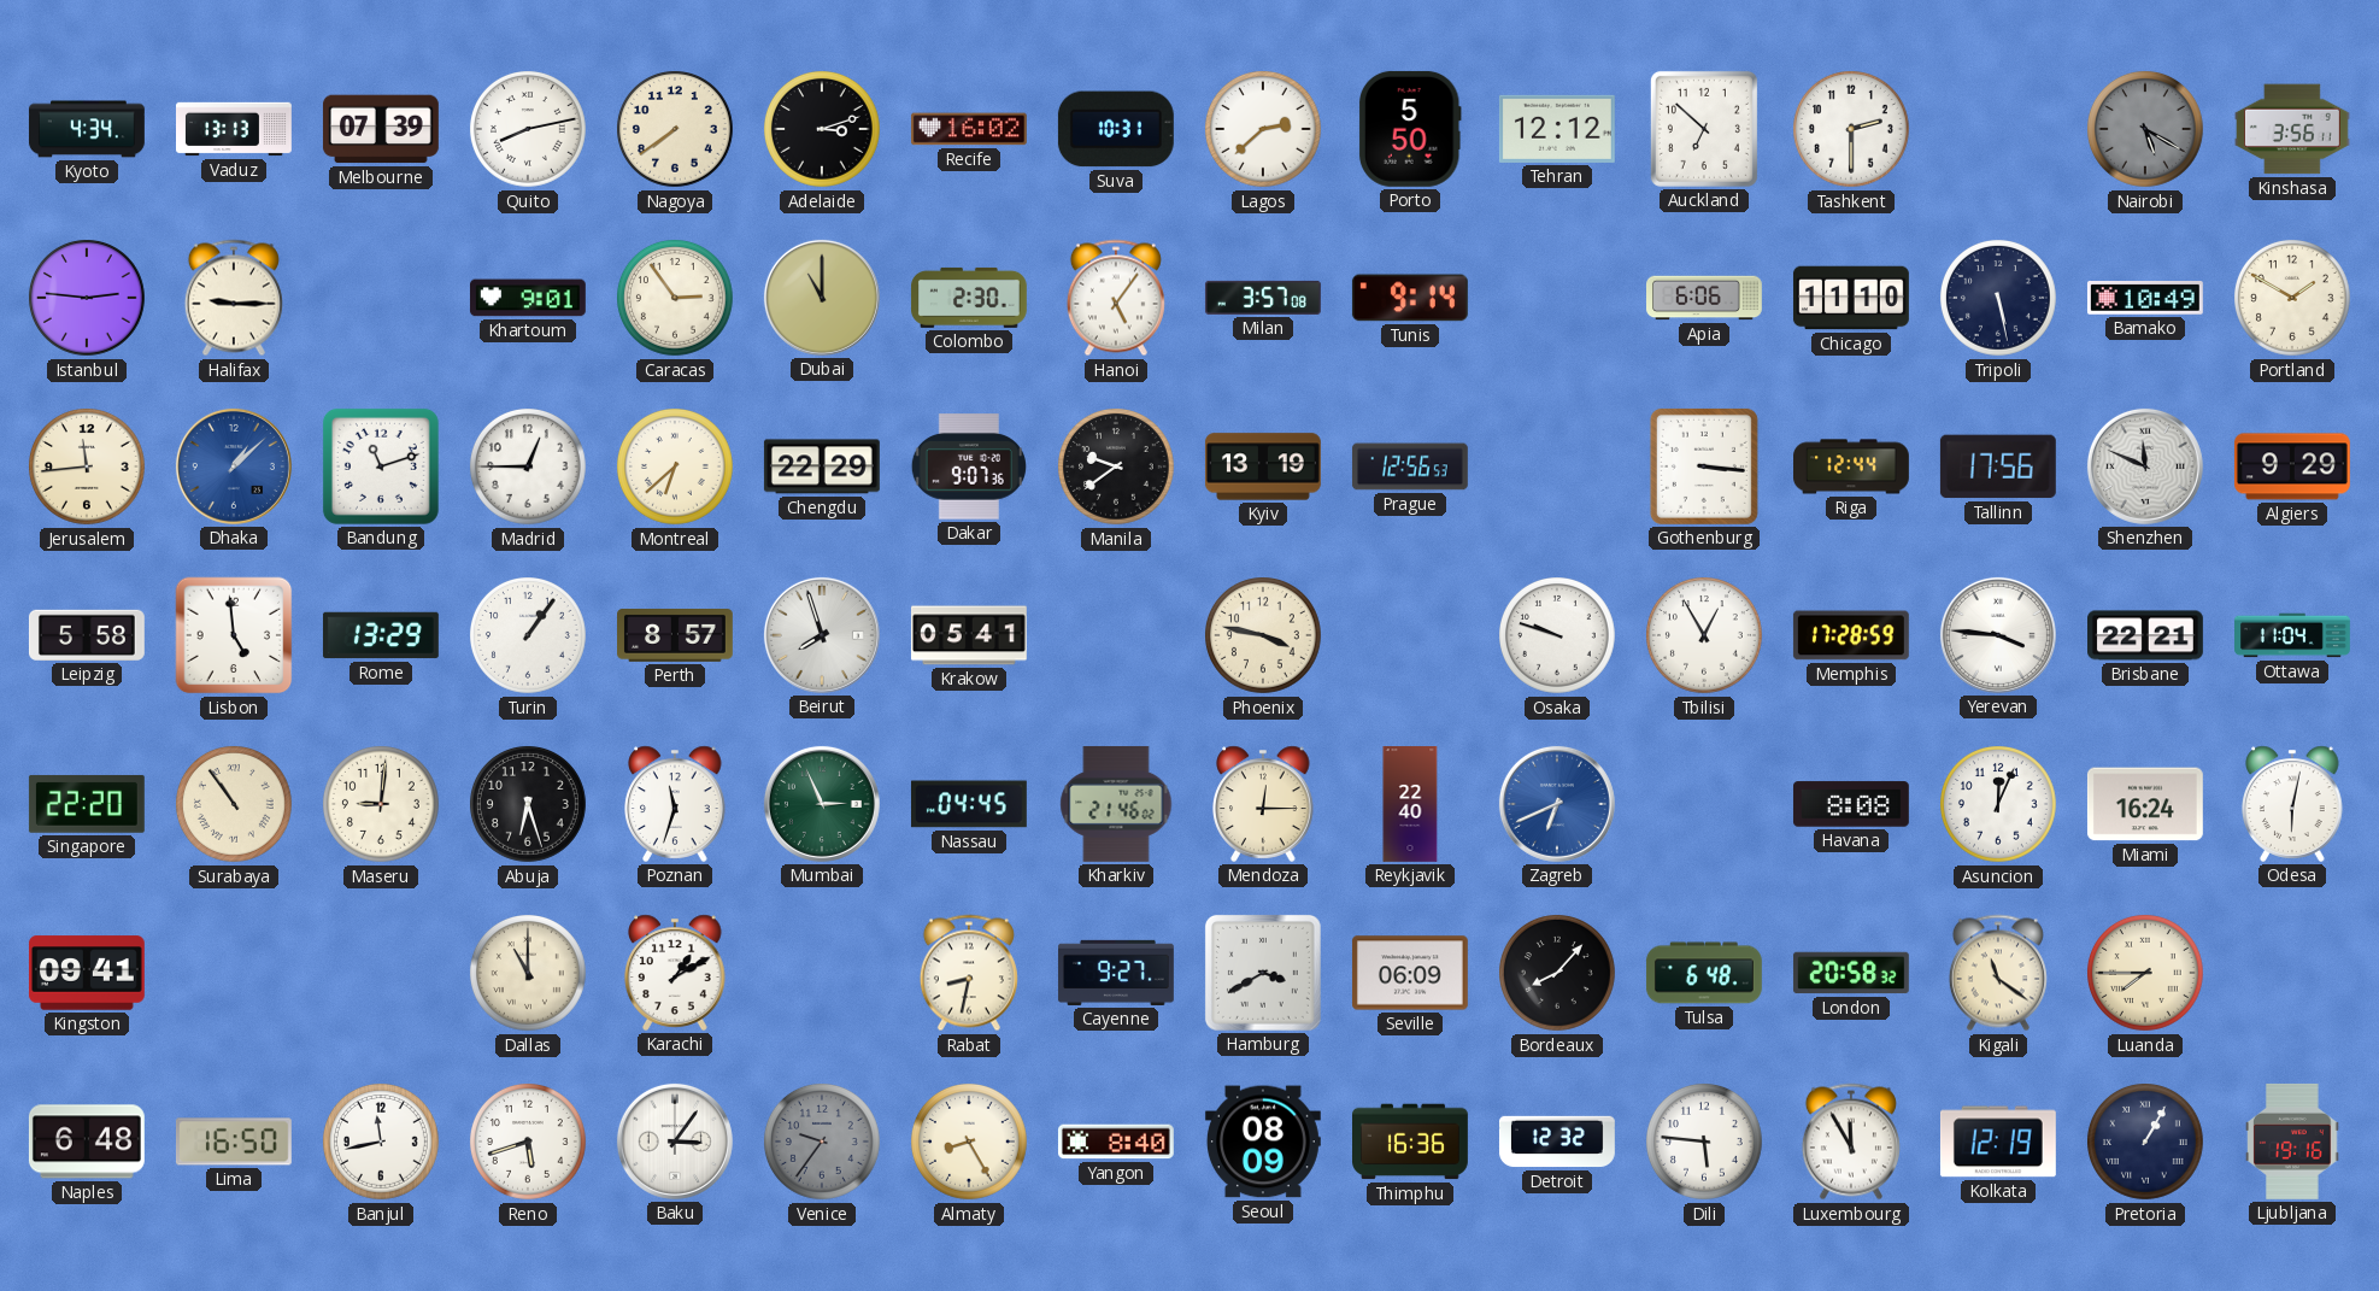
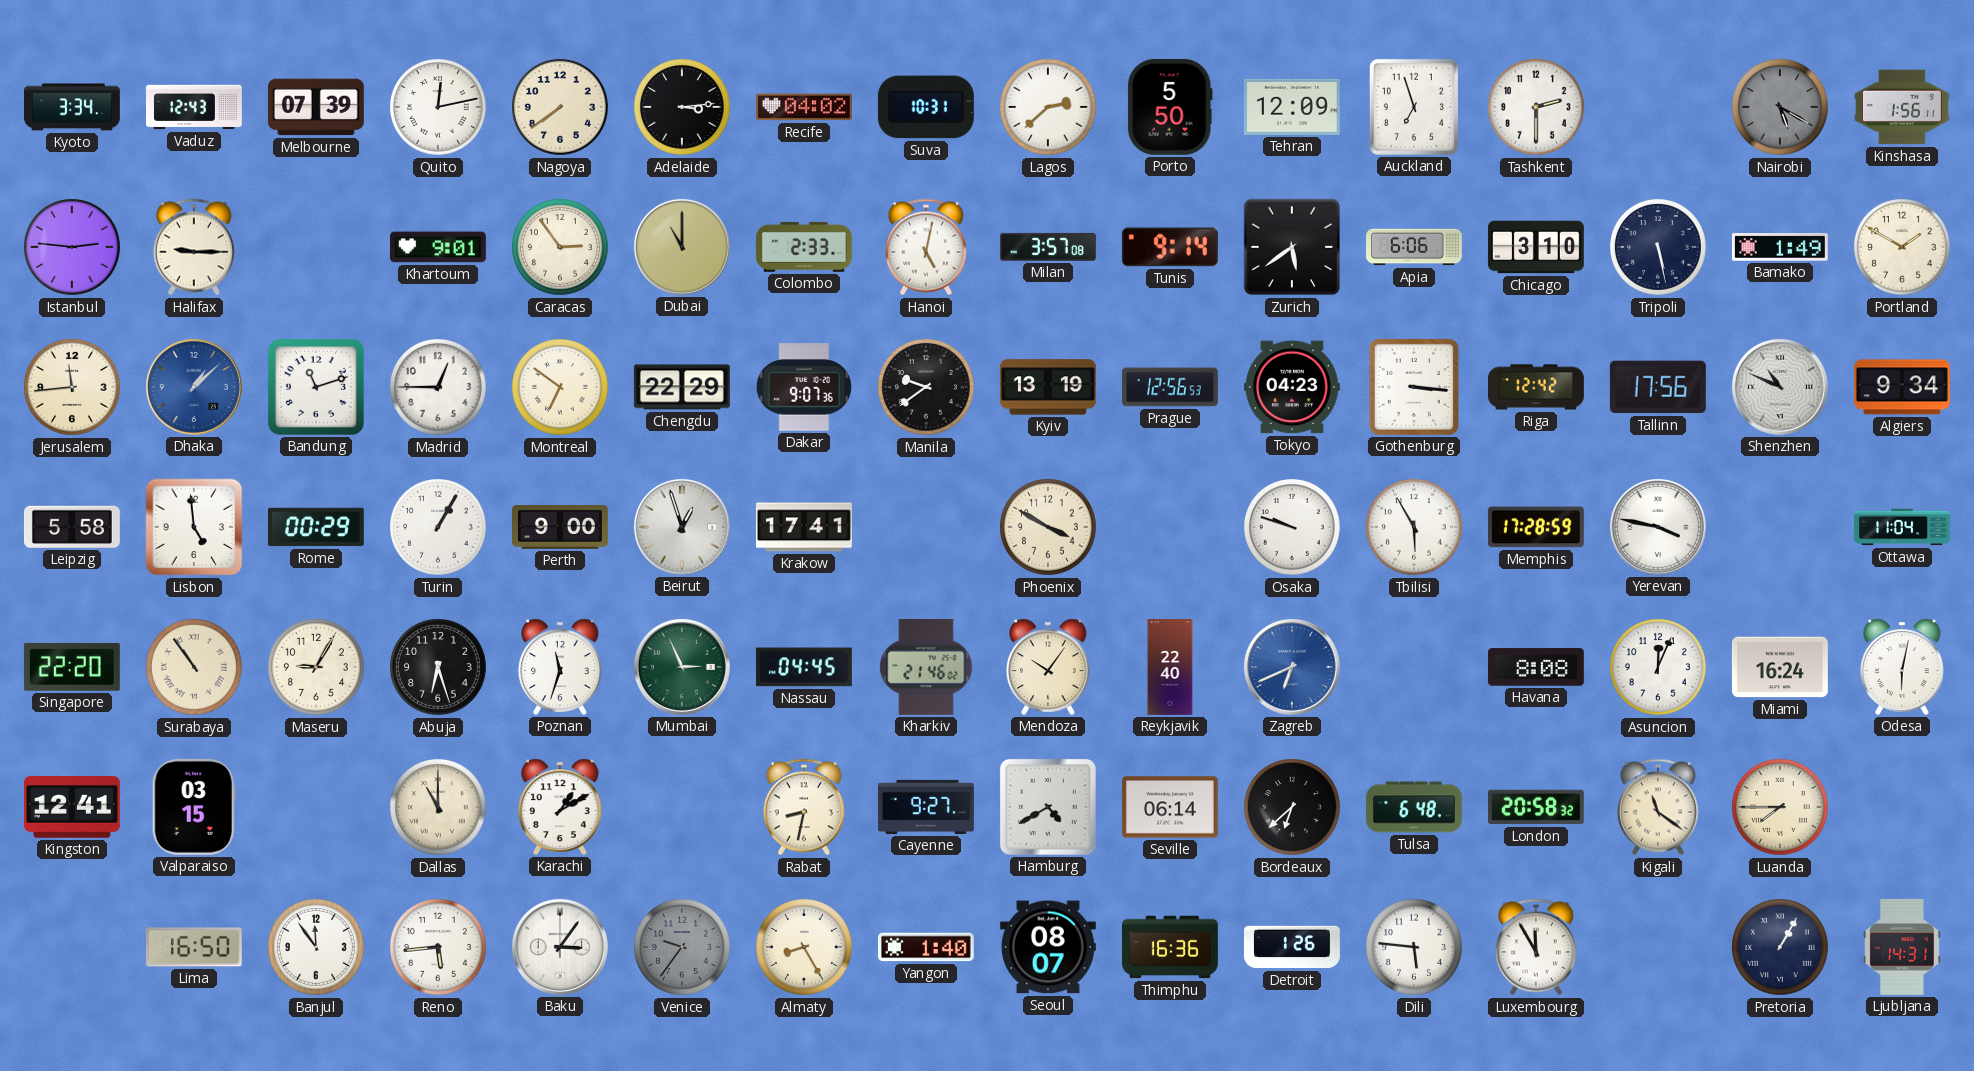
Kyoto: 4:34 -> 3:34 (72, 107)
Vaduz: 13:13 -> 12:43 (195, 107)
Quito: 8:13 -> 12:13 (439, 108)
Adelaide: 3:12 -> 3:14 (683, 108)
Recife: 16:02 -> 04:02 (804, 107)
Tehran: 12:12 -> 12:09 (1292, 107)
Auckland: 6:52 -> 6:57 (1414, 107)
Kinshasa: 3:56 -> 1:56 (1902, 107)
Colombo: 2:30 -> 2:33 (804, 247)
Hanoi: 5:06 -> 5:02 (926, 247)
Zurich: none -> 5:39 (1292, 247)
Chicago: 11:10 -> 3:10 (1536, 247)
Bamako: 10:49 -> 1:49 (1780, 248)
Montreal: 6:38 -> 6:51 (561, 388)
Tokyo: none -> 04:23 (1292, 387)
Riga: 12:44 -> 12:42 (1537, 387)
Shenzhen: 11:49 -> 10:49 (1780, 387)
Algiers: 9:29 -> 9:34 (1902, 387)
Rome: 13:29 -> 00:29 (316, 527)
Turin: 1:06 -> 1:05 (439, 528)
Perth: 8:57 -> 9:00 (561, 528)
Beirut: 7:57 -> 12:57 (682, 527)
Krakow: 05:41 -> 17:41 (804, 527)
Phoenix: 3:47 -> 3:50 (1049, 528)
Tbilisi: 12:55 -> 5:55 (1415, 528)
Yerevan: 3:46 -> 3:47 (1658, 527)
Brisbane: 22:21 -> none (2146, 635)
Maseru: 9:01 -> 9:05 (317, 668)
Mendoza: 12:15 -> 10:06 (1048, 667)
Kingston: 09:41 -> 12:41 (72, 807)
Valparaiso: none -> 03:15 (194, 807)
Hamburg: 3:40 -> 4:40 (1048, 807)
Seville: 06:09 -> 06:14 (1170, 807)
Bordeaux: 8:07 -> 6:38 (1293, 808)
Naples: 6:48 -> none (87, 1142)
Banjul: 11:43 -> 11:54 (317, 948)
Reno: 5:42 -> 5:44 (439, 948)
Yangon: 8:40 -> 1:40 (926, 947)
Seoul: 08:09 -> 08:07 (1048, 947)
Detroit: 12:32 -> 1:26 (1292, 947)
Kolkata: 12:19 -> none (1998, 1142)
Ljubljana: 19:16 -> 14:31 (1902, 947)
